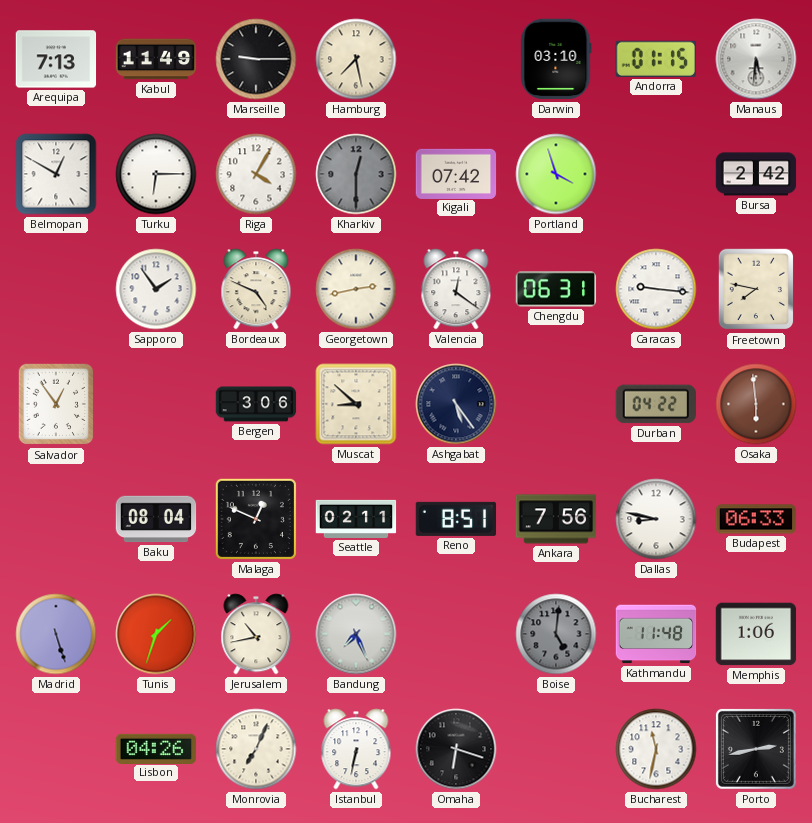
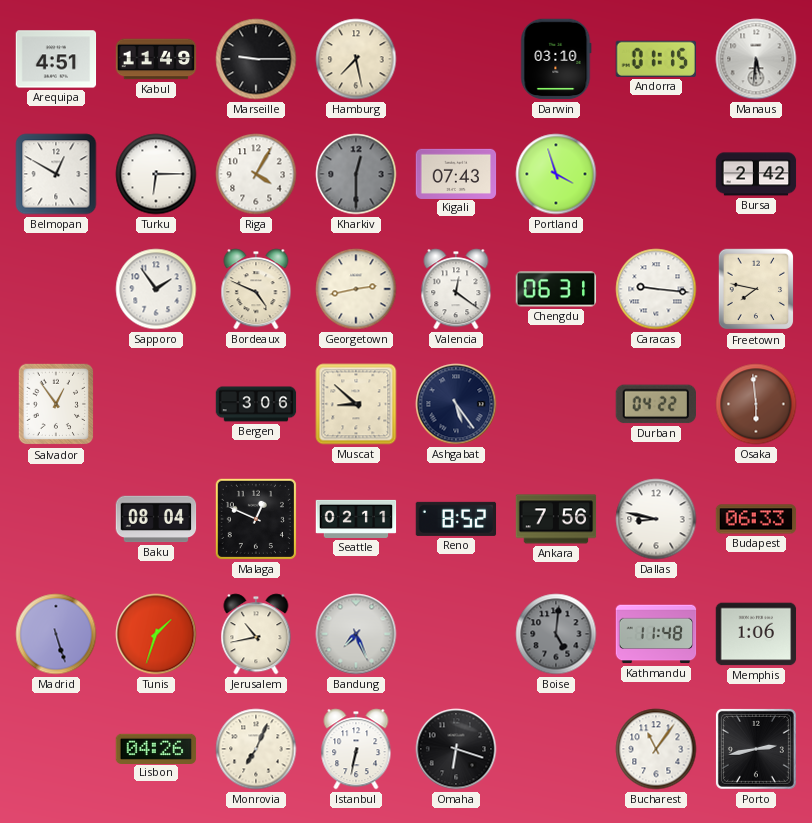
Arequipa: 7:13 -> 4:51 (56, 59)
Kigali: 07:42 -> 07:43 (456, 173)
Reno: 8:51 -> 8:52 (456, 519)
Bucharest: 11:32 -> 11:06 (656, 749)
